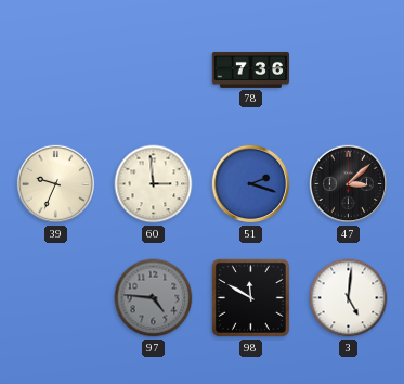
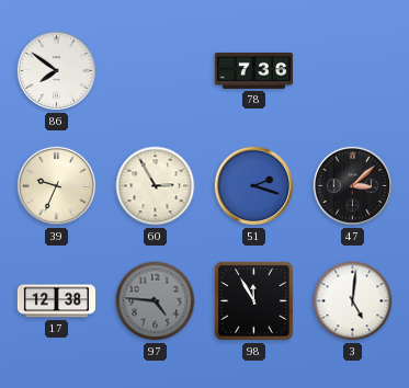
86: none -> 7:51 (57, 71)
60: 2:59 -> 2:55 (156, 186)
17: none -> 12:38 (57, 301)
98: 11:50 -> 11:55 (253, 300)
